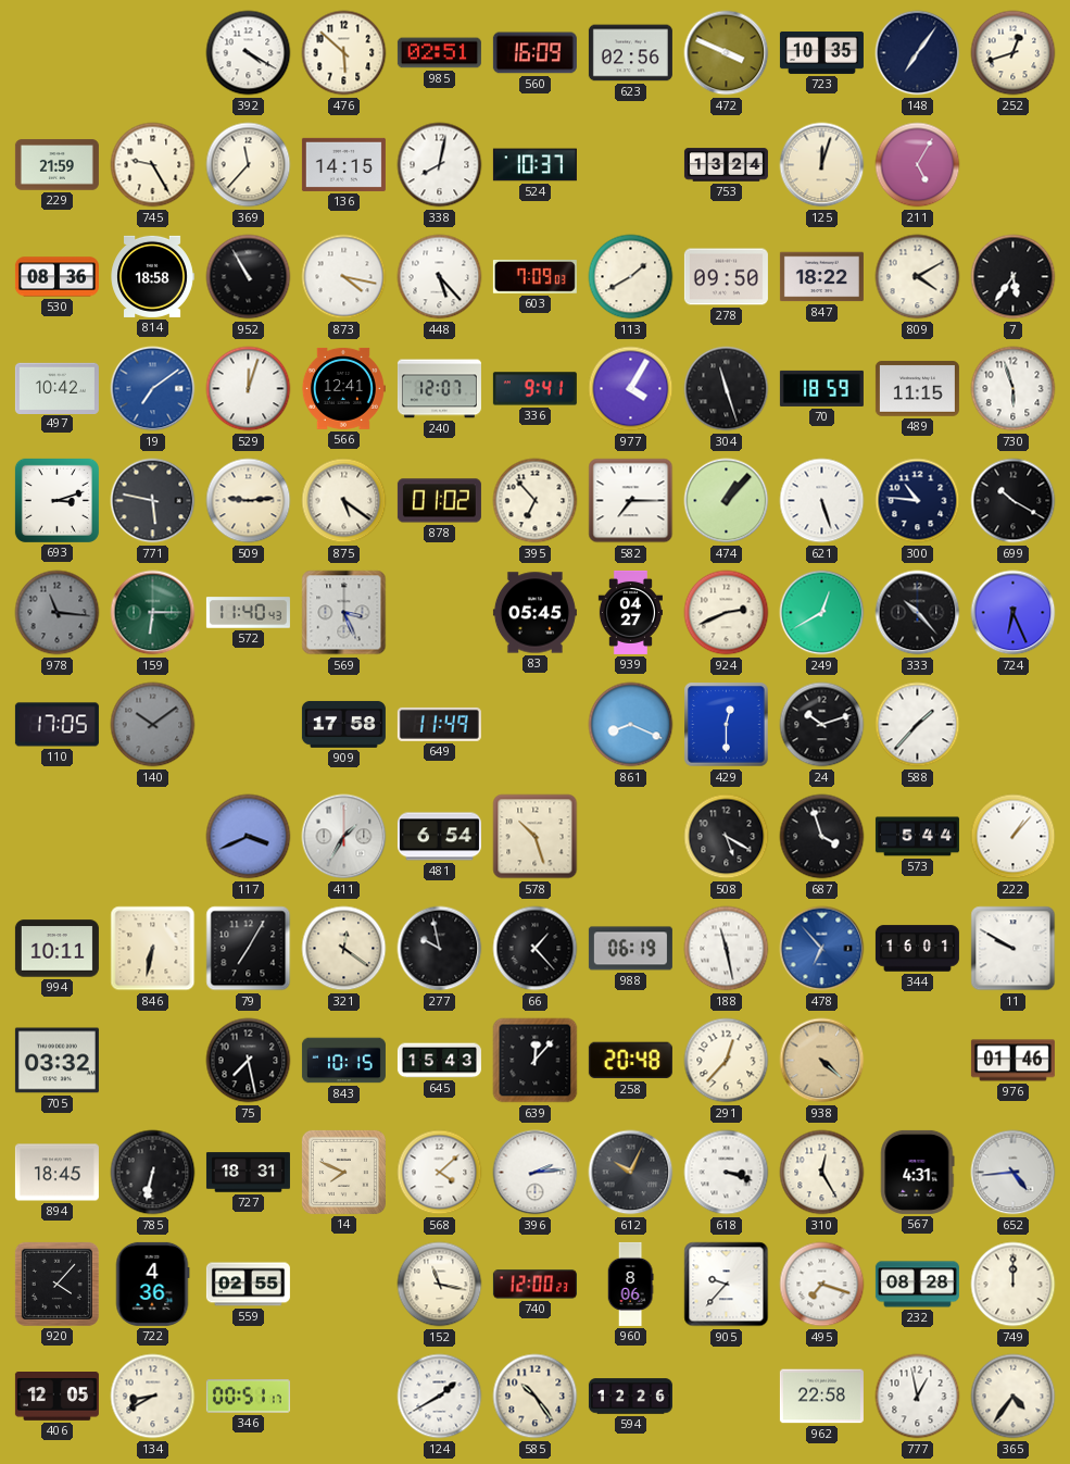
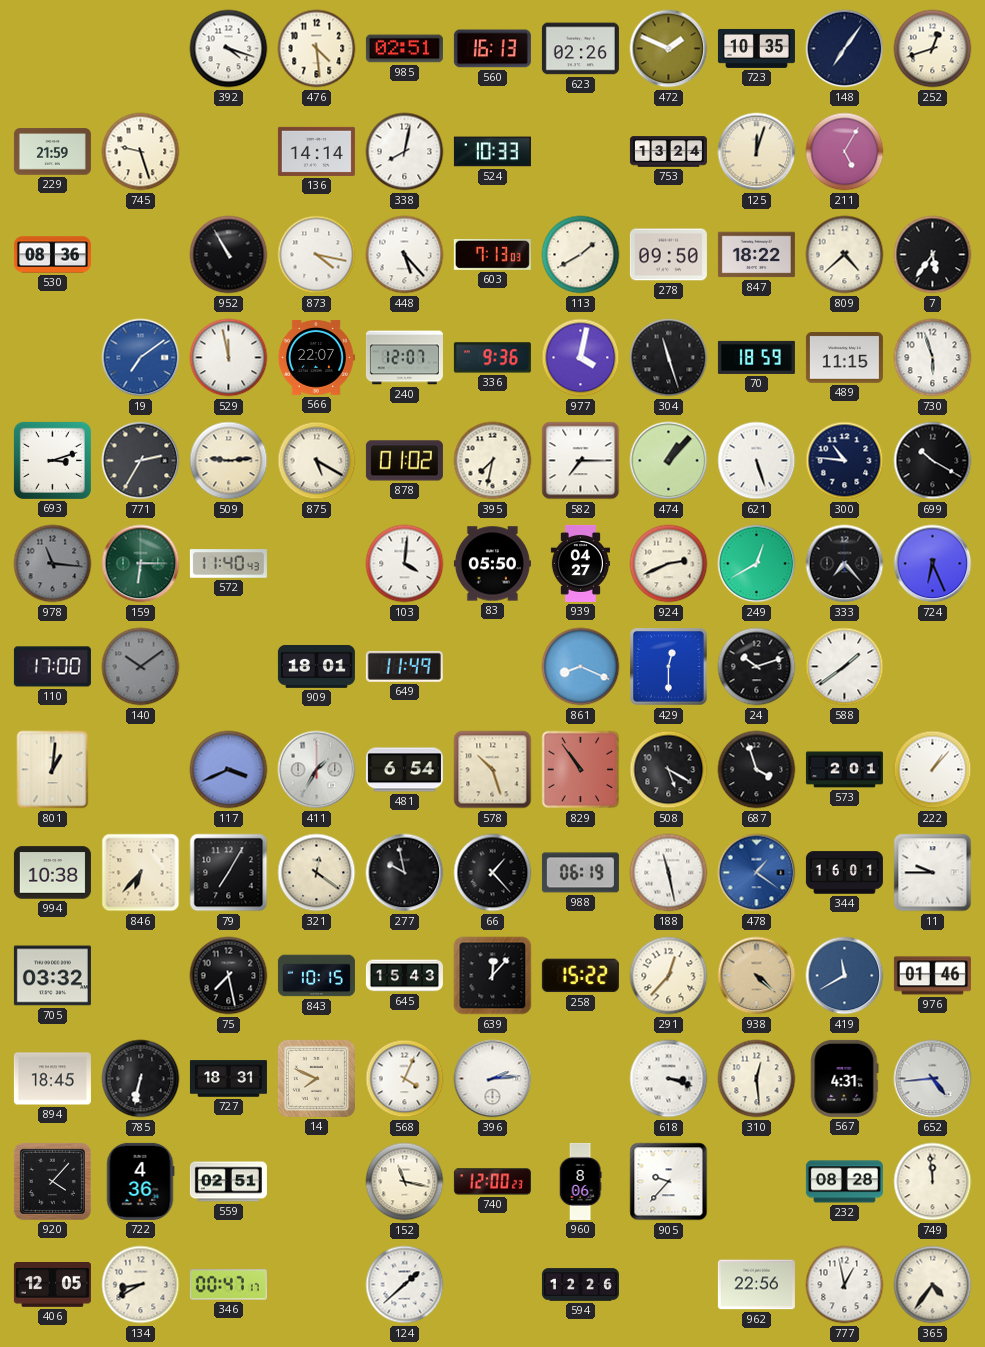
392: 4:20 -> 4:18 (229, 49)
476: 5:52 -> 4:29 (317, 49)
560: 16:09 -> 16:13 (492, 49)
623: 02:56 -> 02:26 (580, 49)
472: 3:49 -> 1:49 (669, 49)
745: 9:25 -> 9:27 (141, 152)
369: 11:37 -> none (249, 165)
136: 14:15 -> 14:14 (316, 151)
524: 10:37 -> 10:33 (492, 152)
814: 18:58 -> none (152, 276)
603: 7:09 -> 7:13 (492, 255)
809: 4:10 -> 4:38 (845, 255)
497: 10:42 -> none (56, 388)
529: 12:03 -> 11:58 (229, 358)
566: 12:41 -> 22:07 (316, 357)
336: 9:41 -> 9:36 (492, 358)
977: 4:05 -> 4:02 (581, 358)
771: 5:47 -> 2:35 (141, 461)
875: 5:21 -> 5:20 (317, 461)
395: 6:53 -> 7:32 (493, 461)
569: 3:26 -> none (344, 613)
103: none -> 4:01 (405, 564)
83: 05:45 -> 05:50 (492, 564)
333: 10:23 -> 7:23 (845, 564)
110: 17:05 -> 17:00 (52, 667)
909: 17:58 -> 18:01 (316, 666)
588: 1:37 -> 1:39 (845, 667)
801: none -> 1:01 (53, 770)
829: none -> 10:54 (581, 770)
573: 5:44 -> 2:01 (844, 770)
994: 10:11 -> 10:38 (52, 873)
846: 6:32 -> 6:37 (141, 873)
478: 6:53 -> 1:21 (757, 873)
11: 9:50 -> 9:45 (933, 873)
258: 20:48 -> 15:22 (580, 976)
419: none -> 11:40 (845, 976)
568: 4:08 -> 4:04 (405, 1079)
612: 10:04 -> none (631, 1173)
310: 12:25 -> 12:29 (757, 1079)
559: 02:55 -> 02:51 (228, 1182)
495: 7:18 -> none (822, 1285)
749: 12:00 -> 11:59 (933, 1182)
346: 00:51 -> 00:47 (228, 1285)
124: 1:40 -> 1:38 (405, 1285)
585: 10:24 -> none (536, 1397)
962: 22:58 -> 22:56 (756, 1285)
